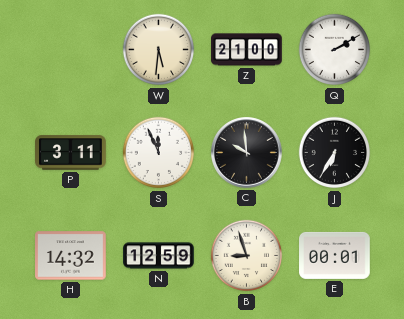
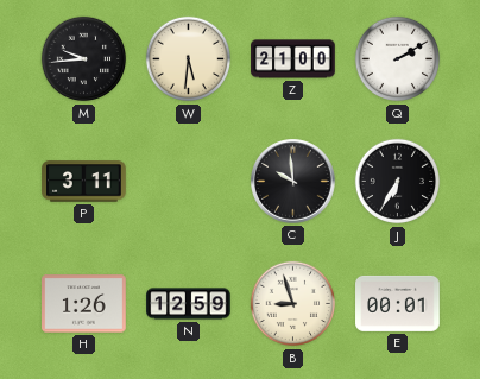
M: none -> 9:44 (84, 59)
S: 11:56 -> none (159, 153)
H: 14:32 -> 1:26 (84, 304)
